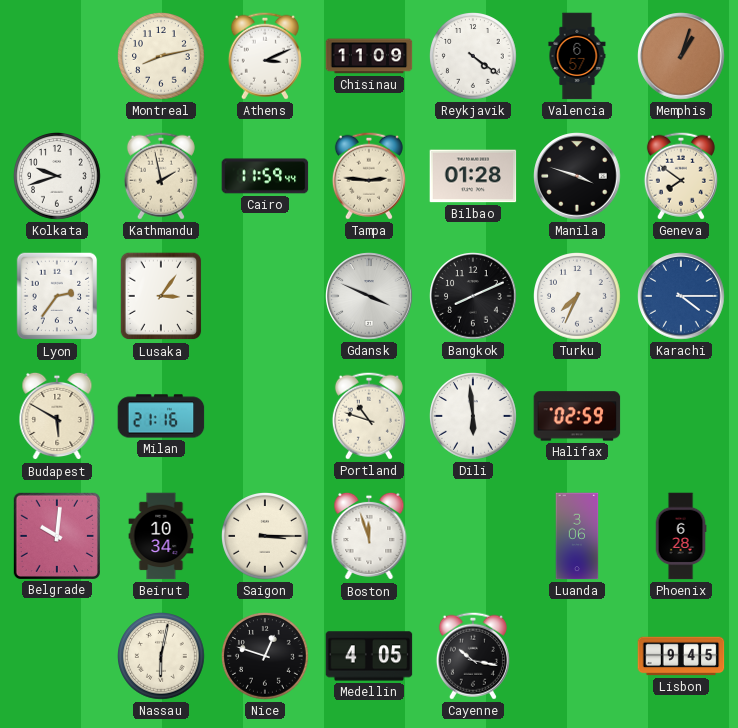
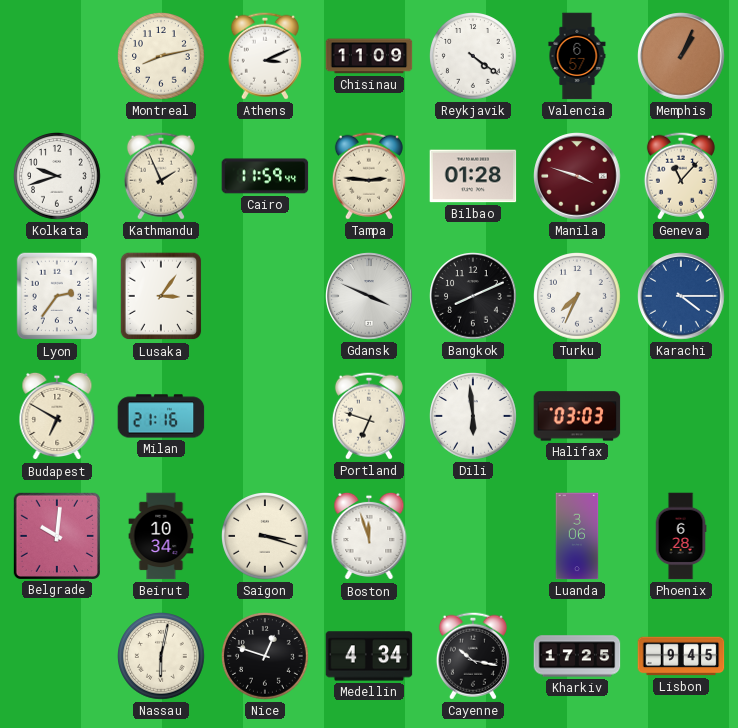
Memphis: 1:03 -> 1:04 (681, 56)
Kathmandu: 1:58 -> 1:56 (161, 176)
Manila dial: black -> burgundy (577, 176)
Geneva: 7:51 -> 11:07 (681, 176)
Budapest: 5:50 -> 6:50 (57, 416)
Portland: 10:48 -> 6:48 (369, 416)
Halifax: 02:59 -> 03:03 (577, 416)
Saigon: 3:15 -> 3:18 (265, 536)
Medellin: 4:05 -> 4:34 (369, 656)
Kharkiv: none -> 17:25 (577, 656)
